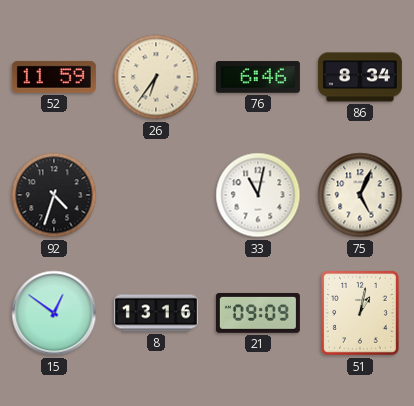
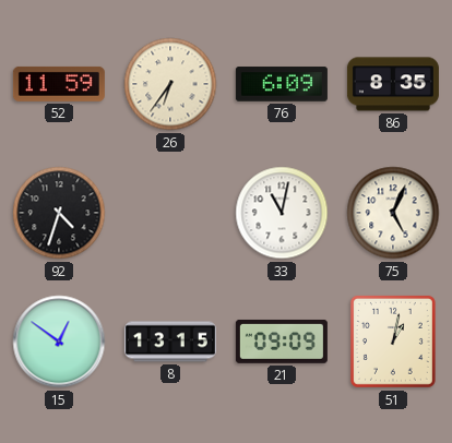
76: 6:46 -> 6:09 (282, 84)
86: 8:34 -> 8:35 (393, 84)
8: 13:16 -> 13:15 (170, 342)
